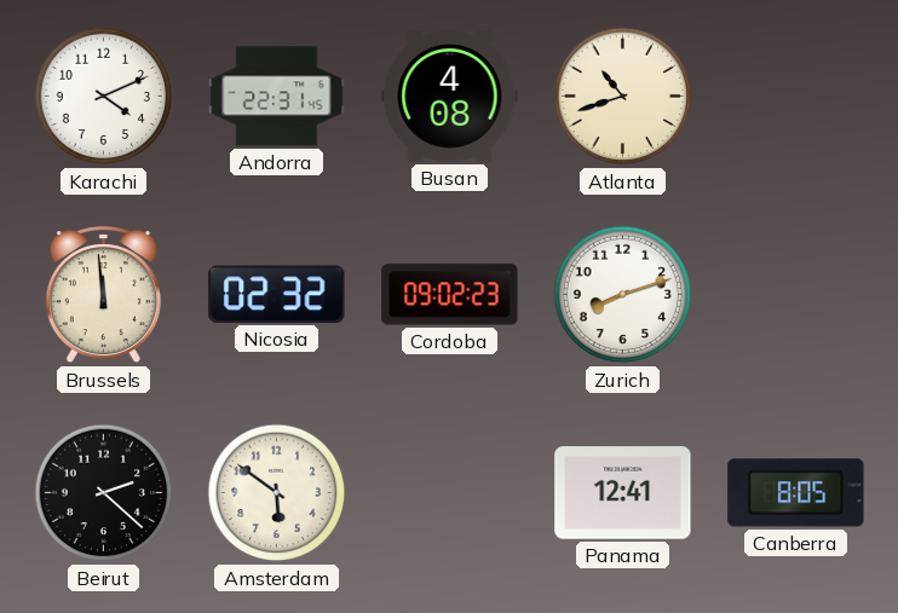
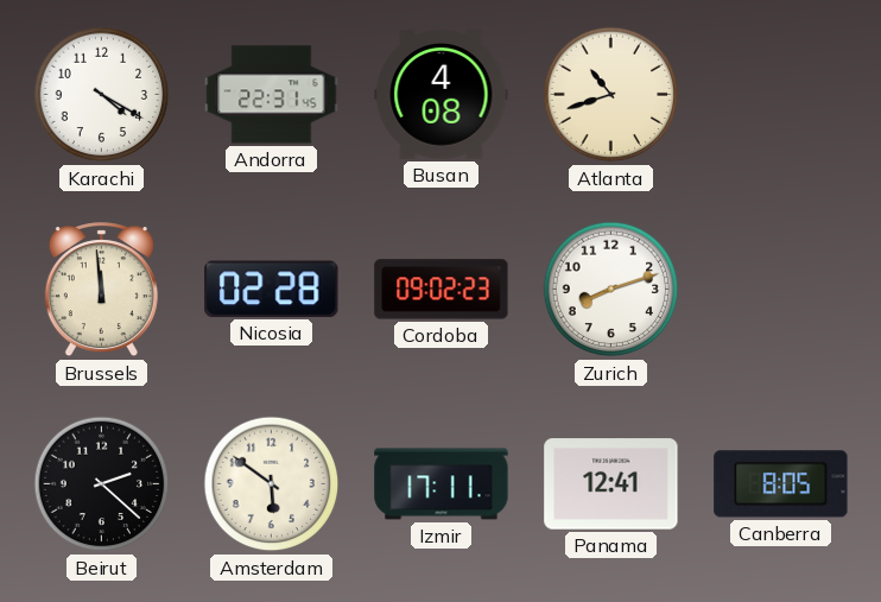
Karachi: 4:11 -> 4:20 (102, 95)
Nicosia: 02:32 -> 02:28 (272, 289)
Izmir: none -> 17:11 (442, 484)
